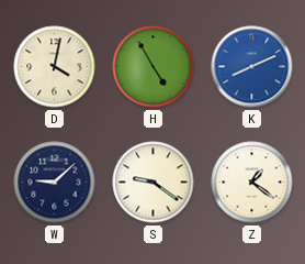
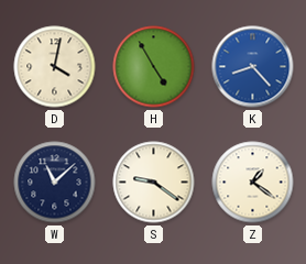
K: 8:11 -> 8:23 (253, 67)
W: 9:08 -> 11:08 (55, 183)
